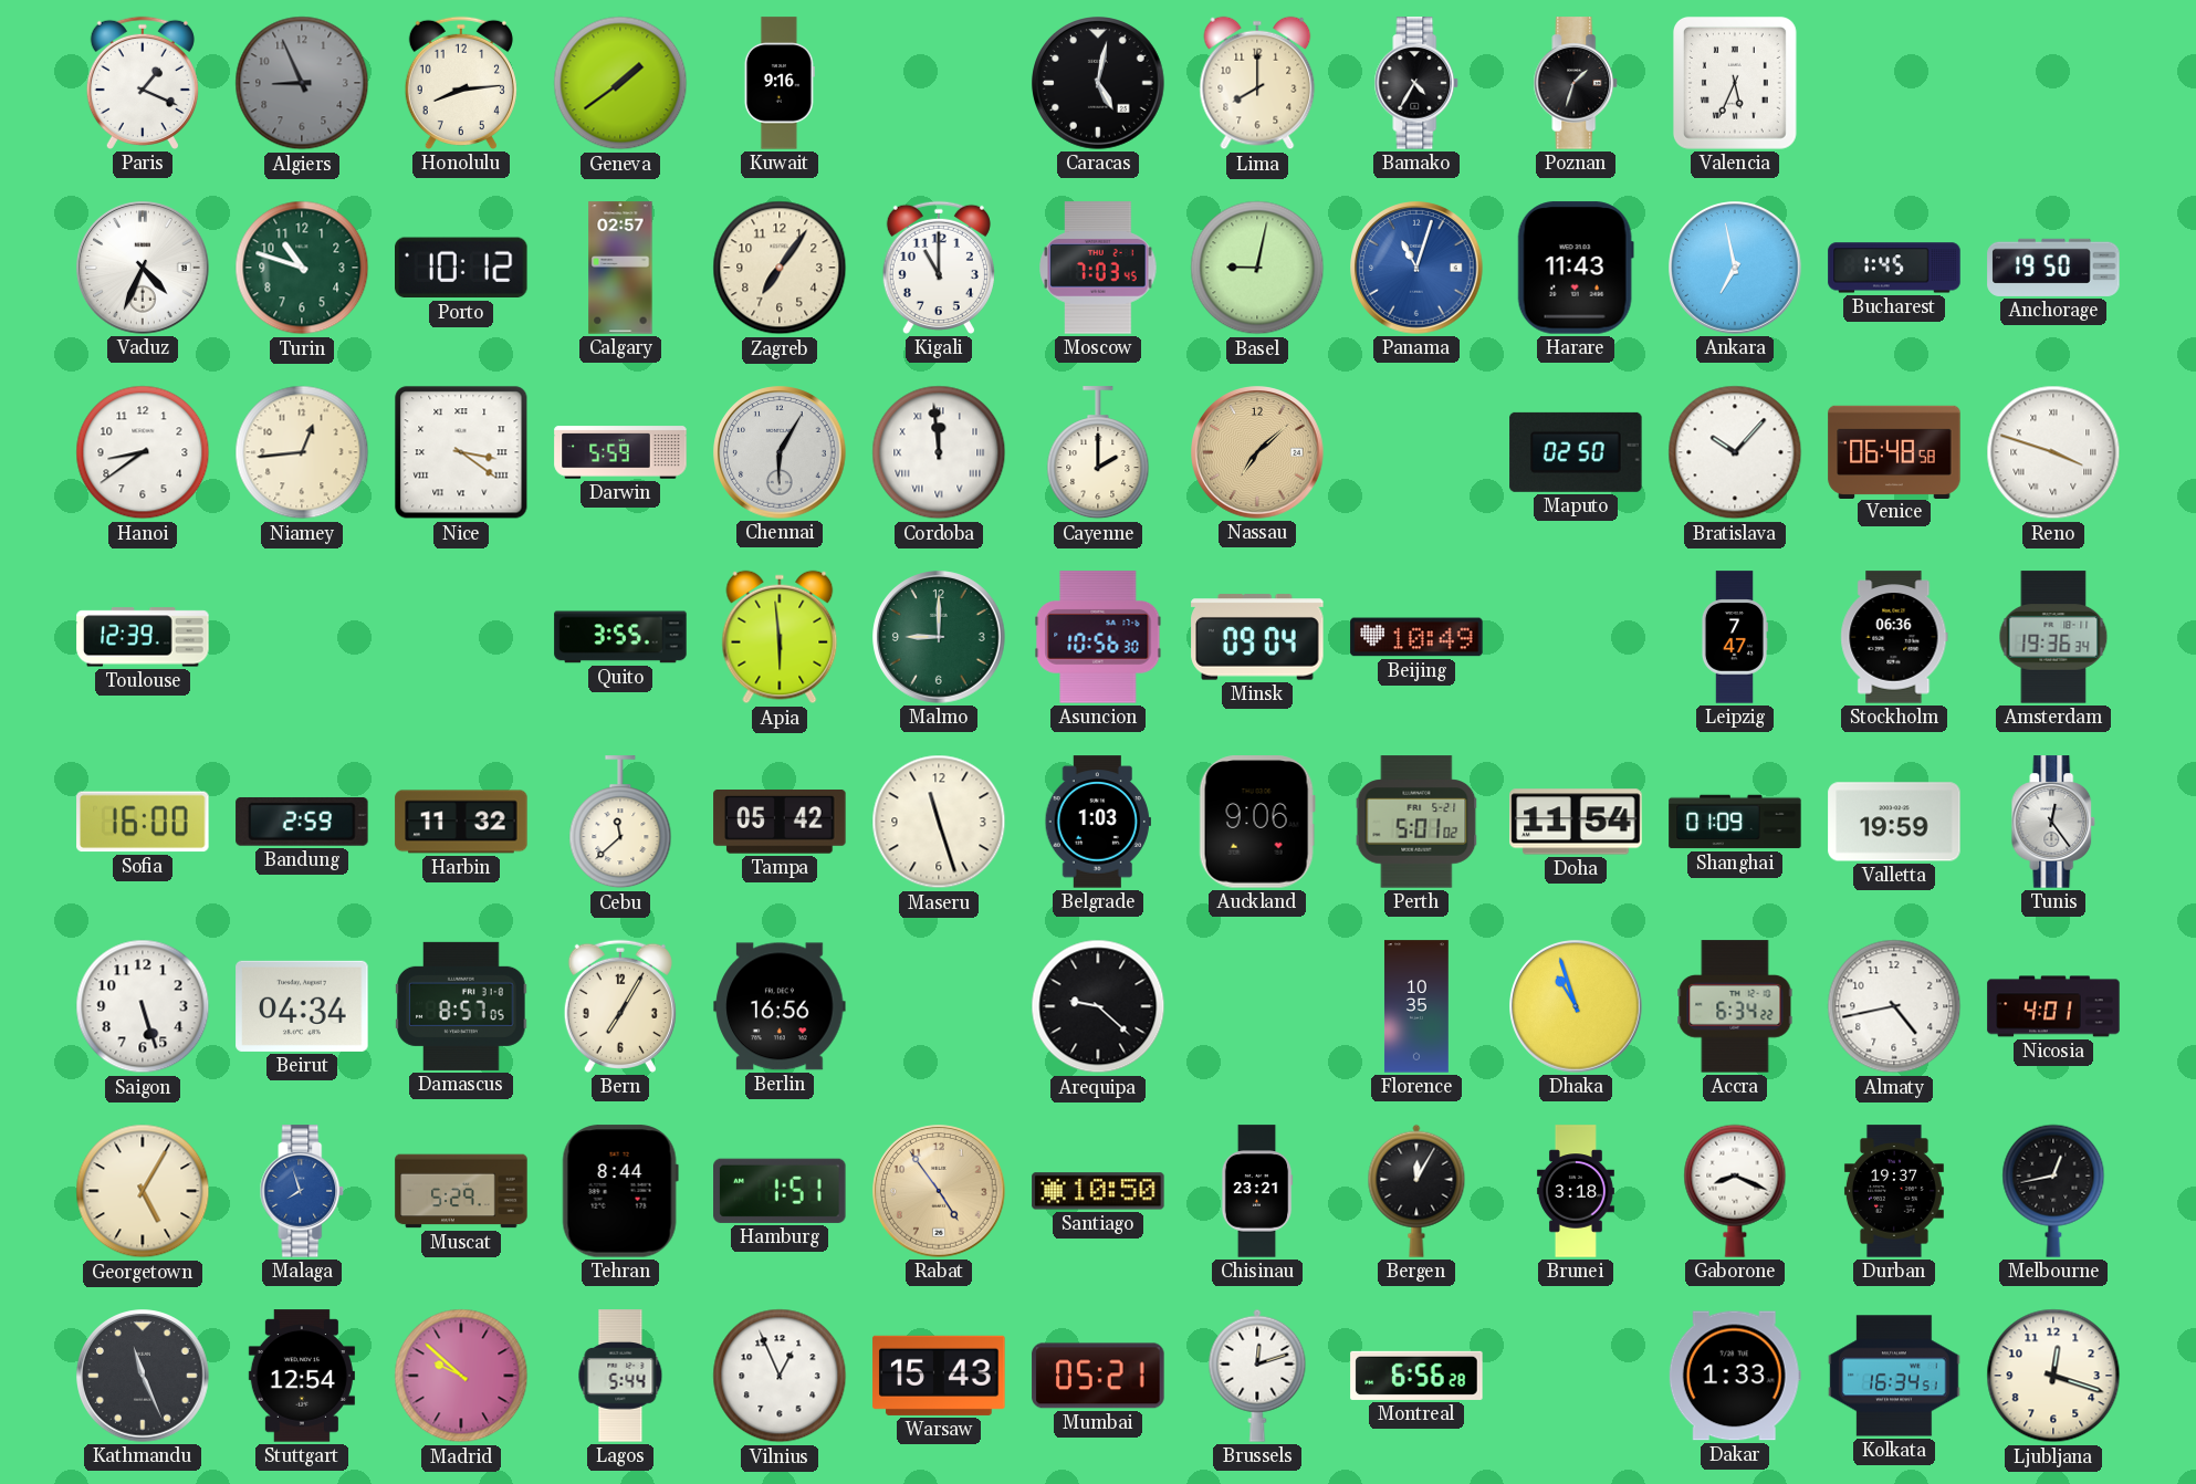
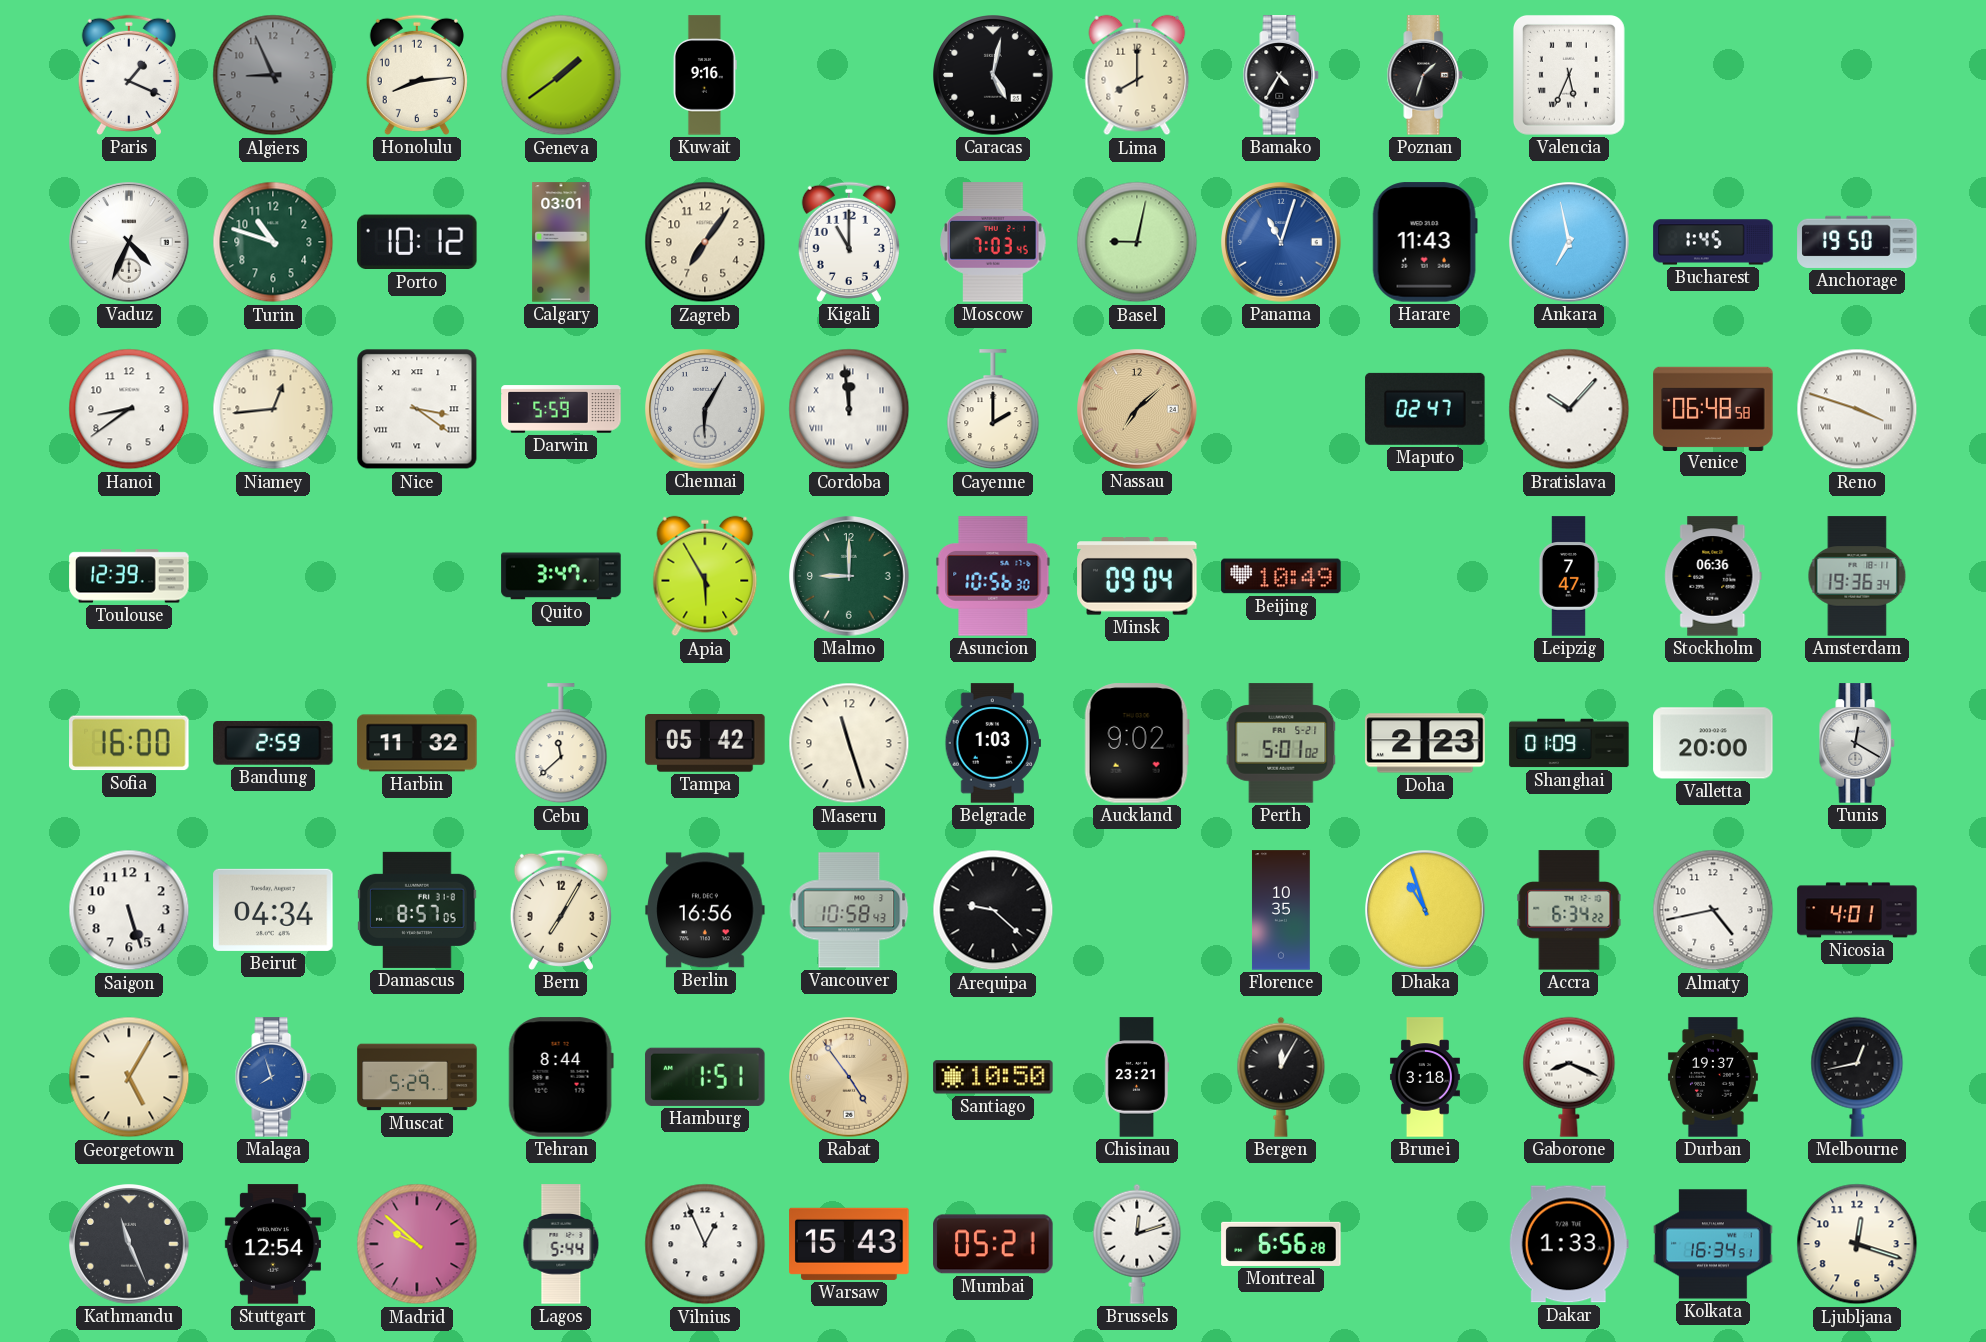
Calgary: 02:57 -> 03:01 (561, 242)
Maputo: 02:50 -> 02:47 (1425, 409)
Quito: 3:55 -> 3:47 (561, 576)
Apia: 5:59 -> 5:55 (705, 576)
Auckland: 9:06 -> 9:02 (1137, 743)
Doha: 11:54 -> 2:23 (1425, 743)
Valletta: 19:59 -> 20:00 (1713, 743)
Tunis: 12:24 -> 12:20 (1857, 743)
Vancouver: none -> 10:58 (849, 910)
